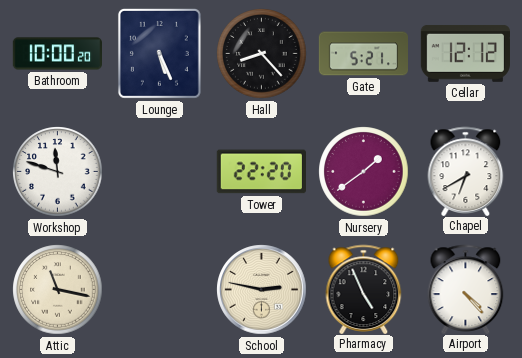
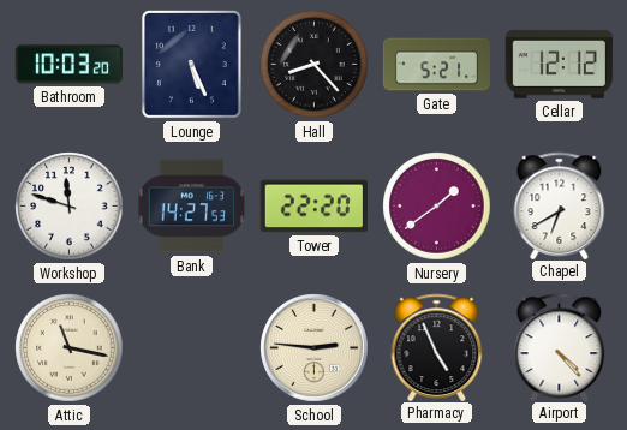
Bathroom: 10:00 -> 10:03 (68, 65)
Bank: none -> 14:27 (191, 207)
School: 2:47 -> 2:46 (315, 348)
